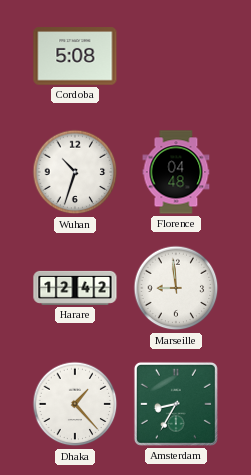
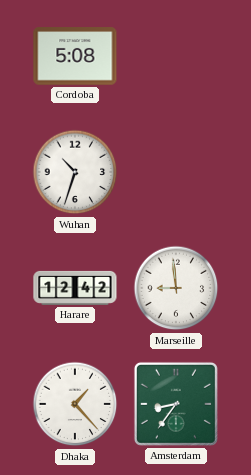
Florence: 04:48 -> none (176, 172)
Amsterdam: 8:35 -> 8:36 (176, 404)
